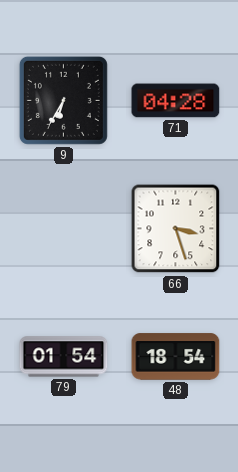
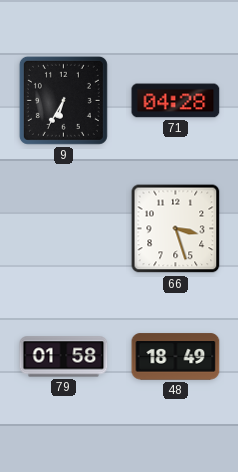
79: 01:54 -> 01:58 (64, 357)
48: 18:54 -> 18:49 (176, 357)
